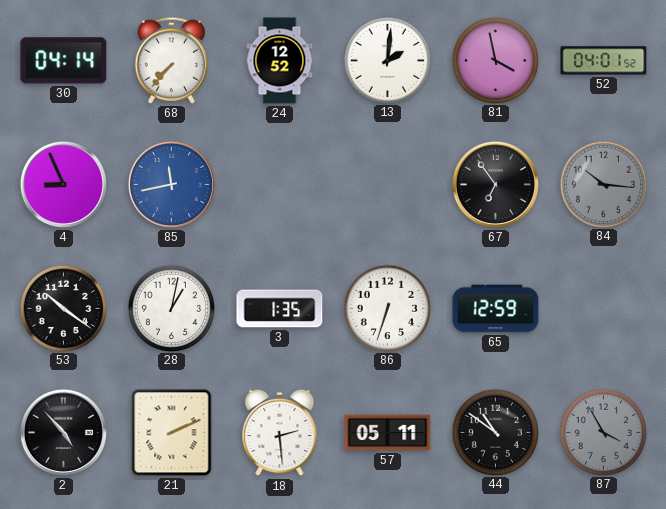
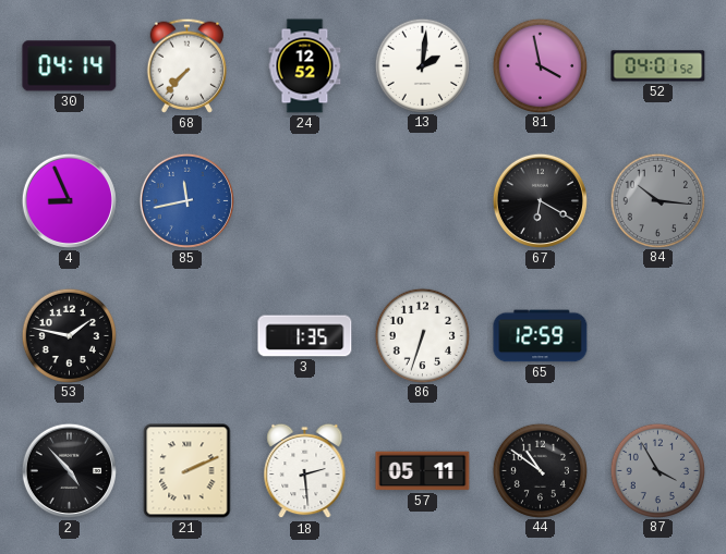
67: 6:54 -> 6:20 (540, 200)
53: 10:21 -> 1:47 (69, 335)
28: 1:02 -> none (171, 308)
